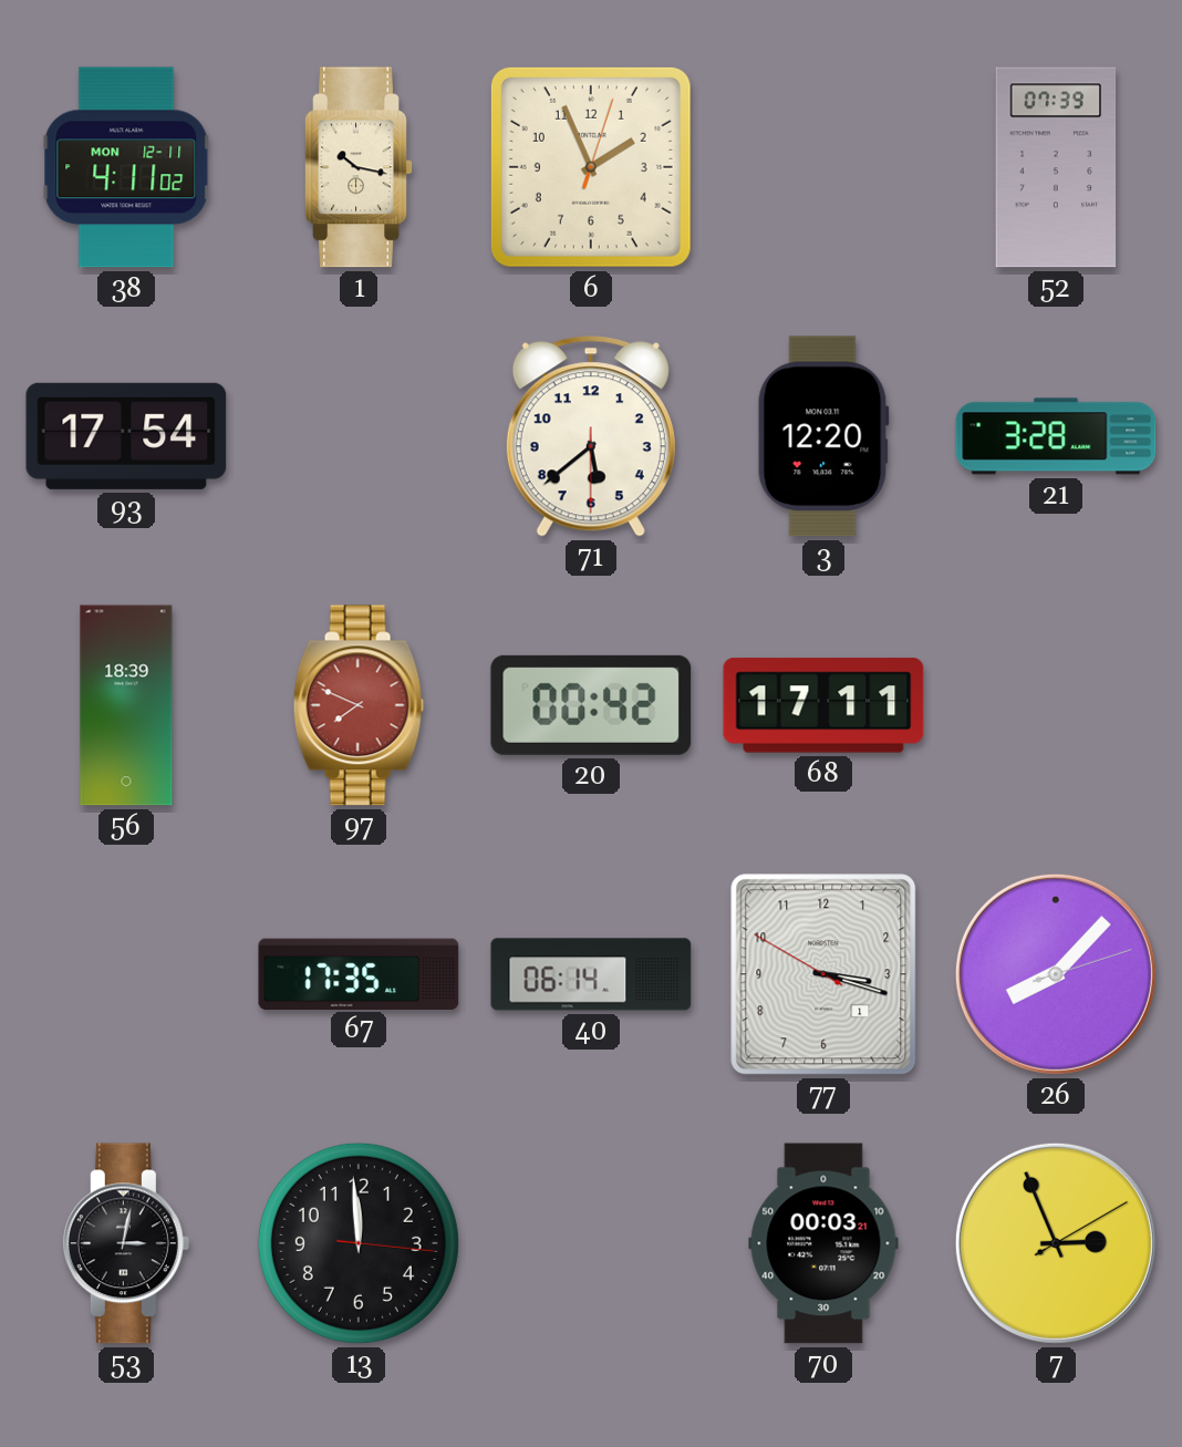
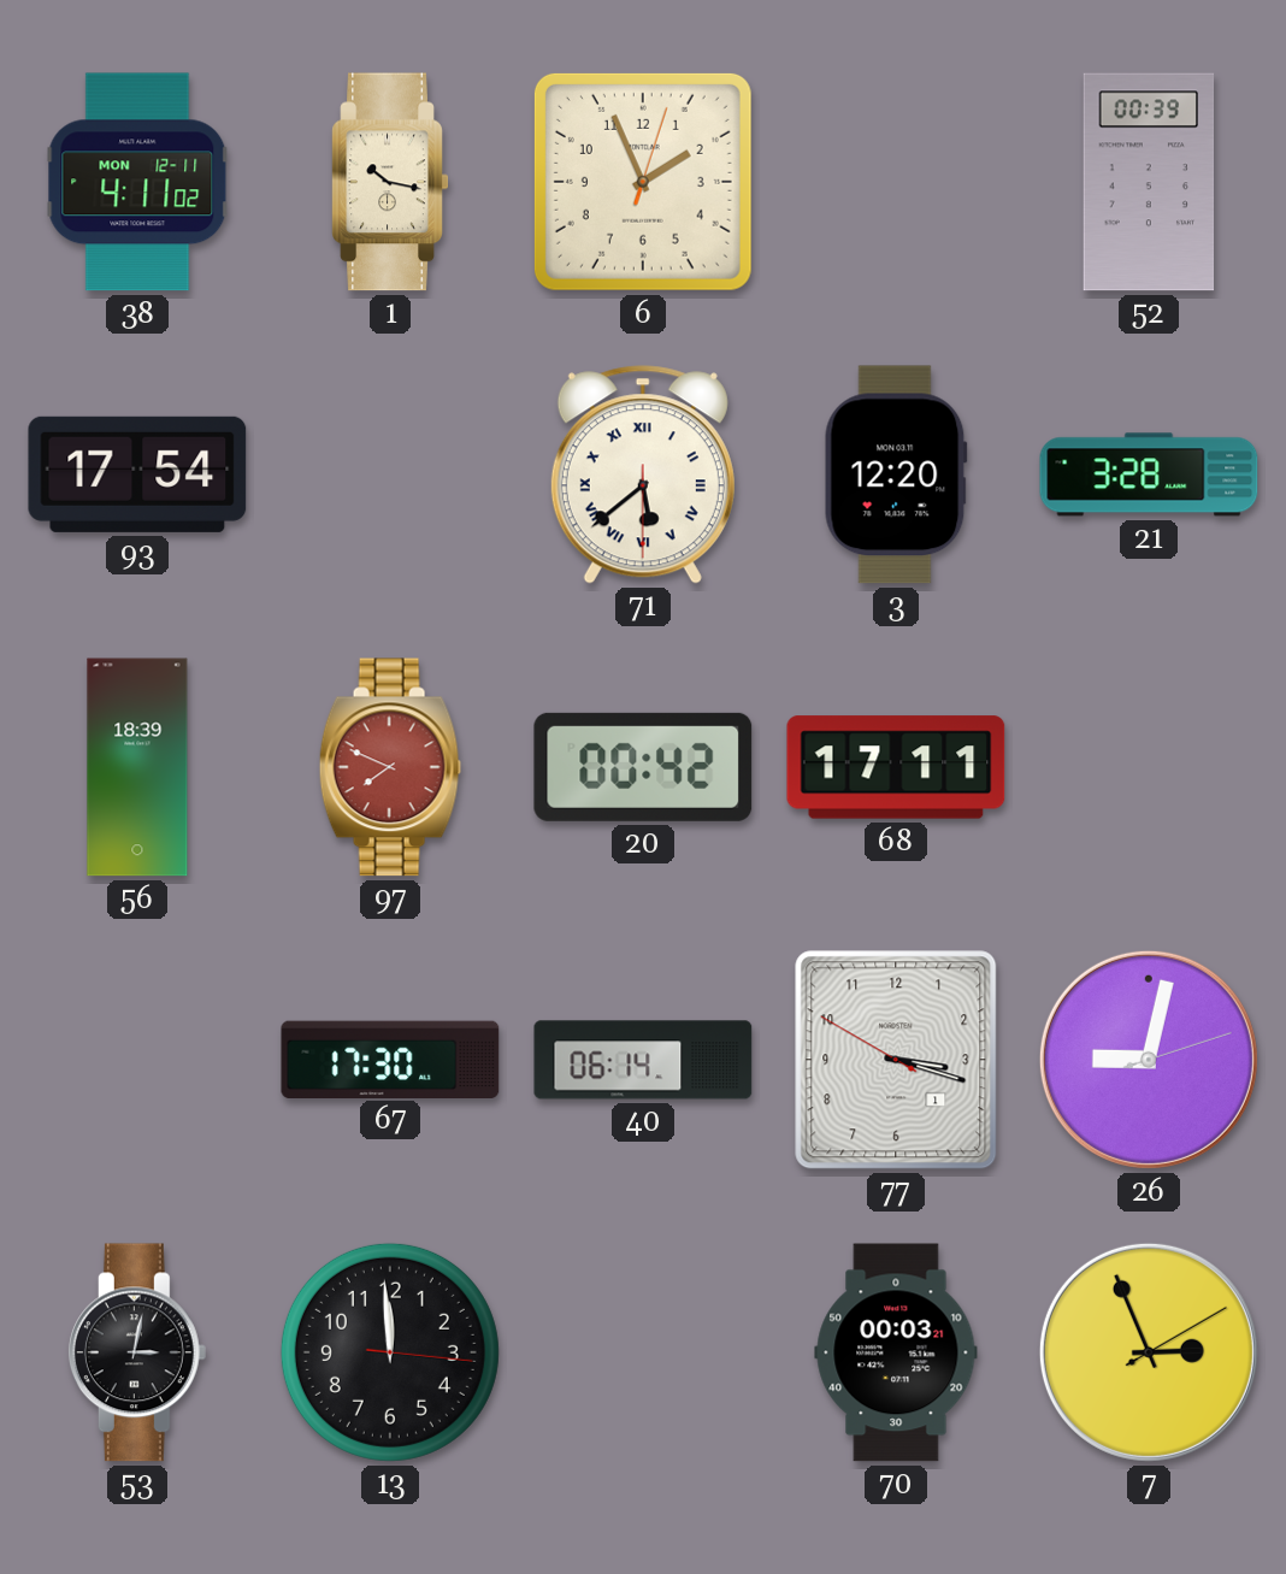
52: 07:39 -> 00:39 (1149, 182)
71 numerals: Arabic -> Roman (643, 474)
67: 17:35 -> 17:30 (390, 1059)
26: 8:07 -> 9:02 (1149, 1060)
